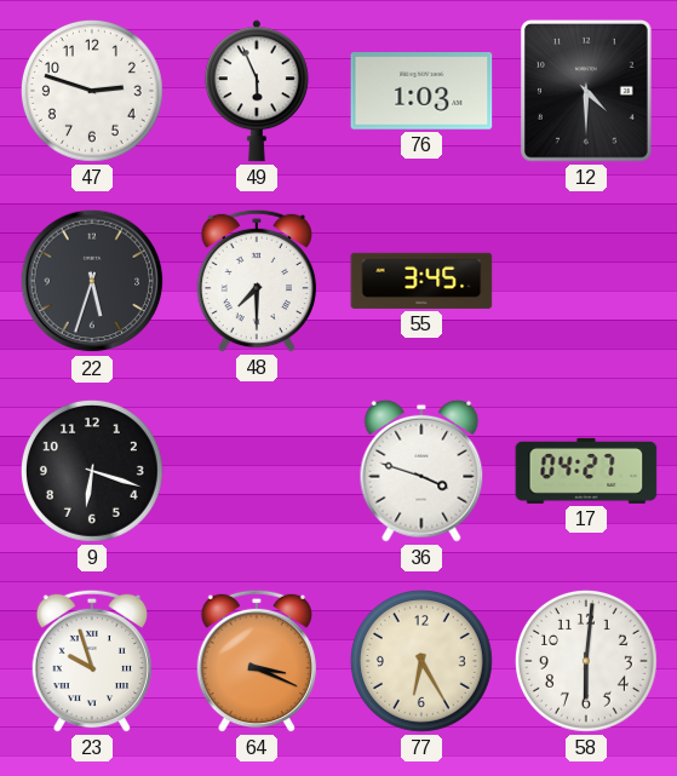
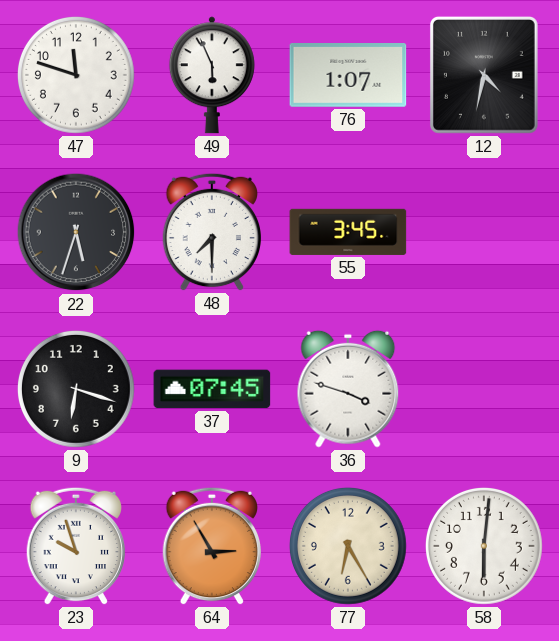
47: 2:48 -> 11:48 (76, 75)
76: 1:03 -> 1:07 (348, 76)
12: 4:30 -> 4:32 (484, 75)
37: none -> 07:45 (212, 389)
17: 04:27 -> none (586, 471)
64: 3:19 -> 2:55 (211, 546)
